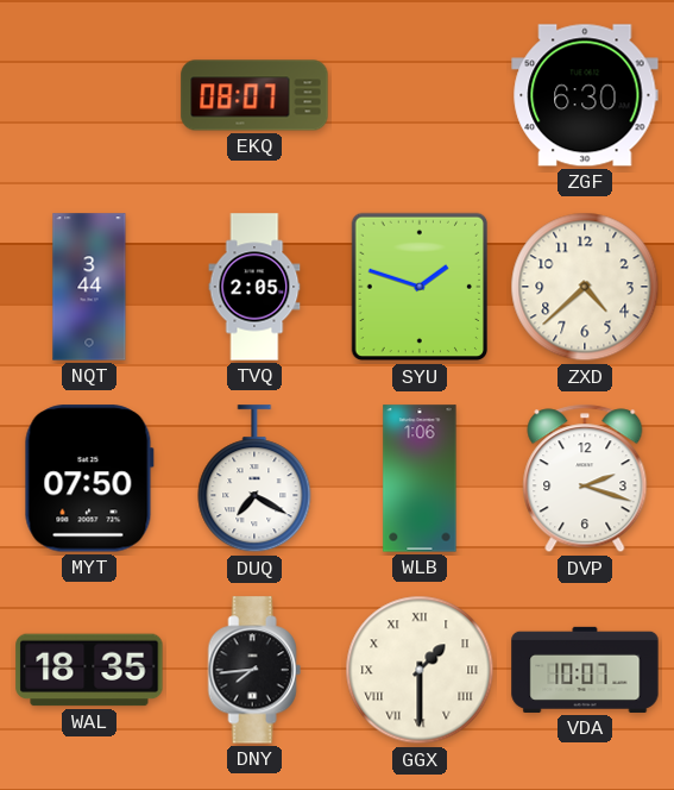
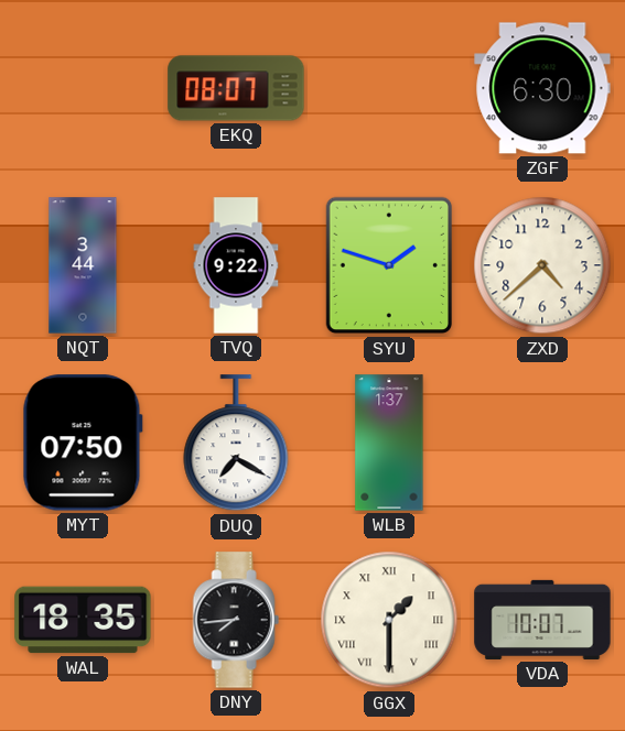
TVQ: 2:05 -> 9:22 (236, 265)
WLB: 1:06 -> 1:37 (389, 443)
DVP: 2:18 -> none (585, 478)
